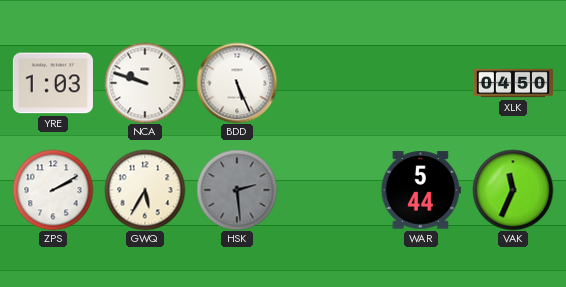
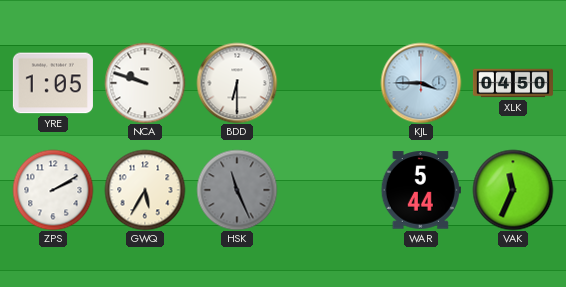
YRE: 1:03 -> 1:05 (53, 83)
BDD: 5:26 -> 6:30 (237, 83)
KJL: none -> 3:45 (421, 83)
HSK: 2:29 -> 11:26 (237, 190)
